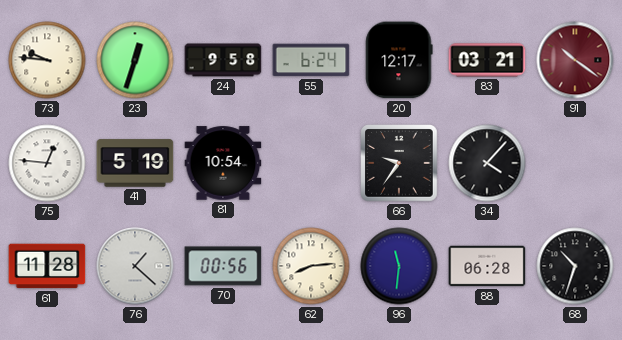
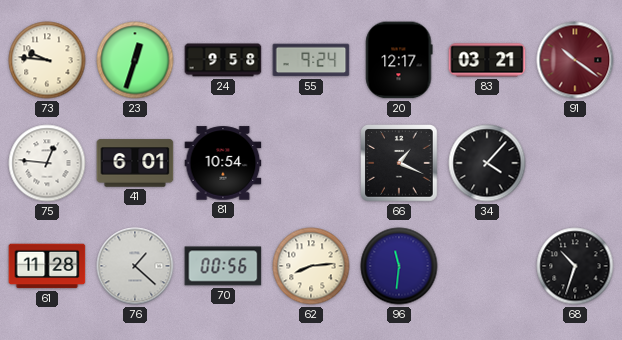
55: 6:24 -> 9:24 (311, 60)
41: 5:19 -> 6:01 (135, 163)
66: 9:36 -> 1:19 (399, 163)
88: 06:28 -> none (487, 266)
